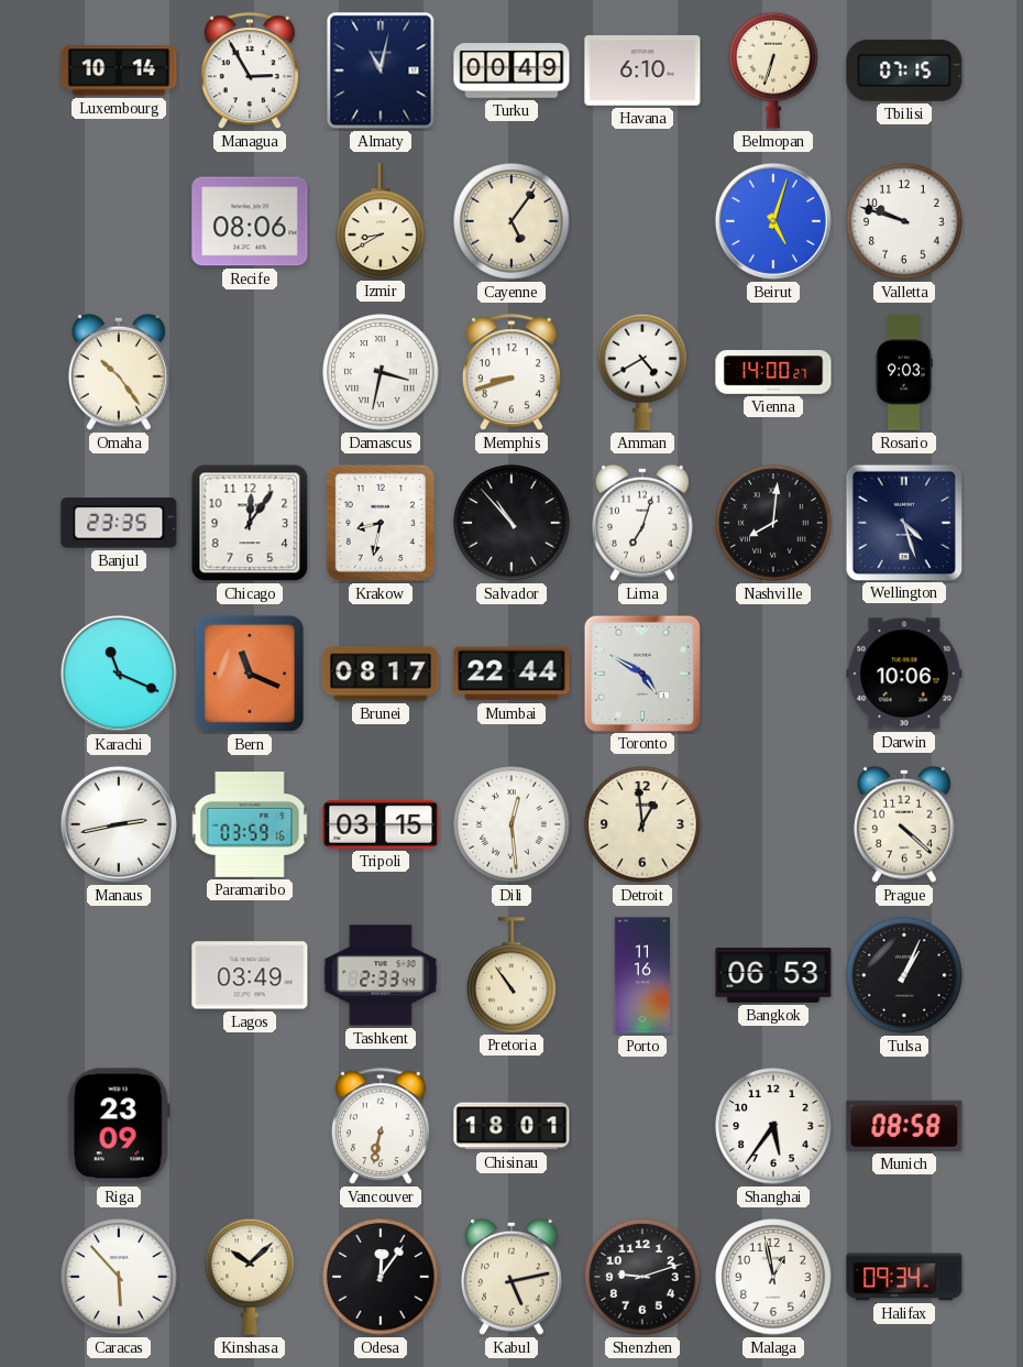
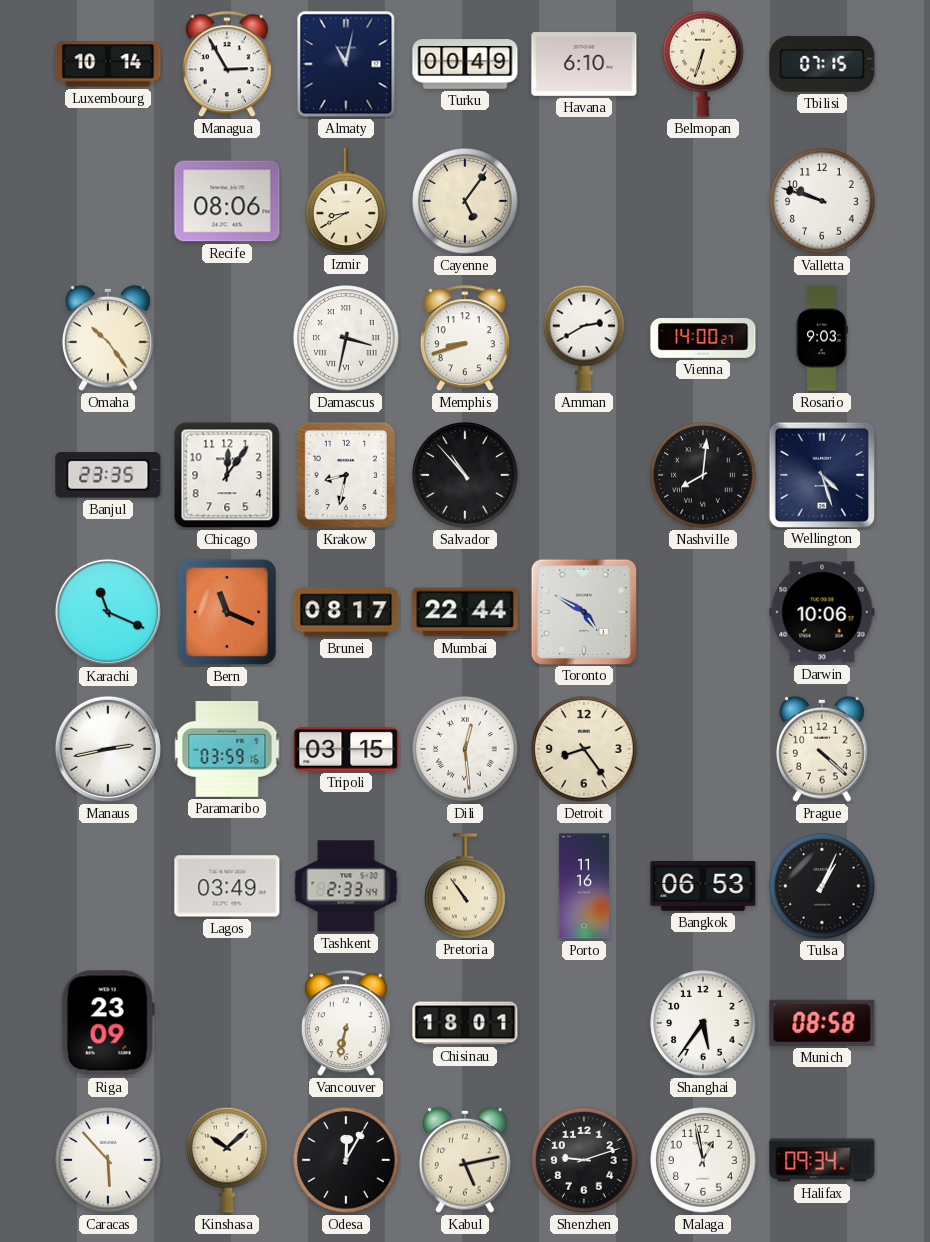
Beirut: 5:03 -> none (773, 221)
Amman: 4:40 -> 2:40 (584, 338)
Lima: 7:03 -> none (643, 523)
Detroit: 12:59 -> 8:24 (584, 749)
Odesa: 12:06 -> 12:05 (346, 1160)
